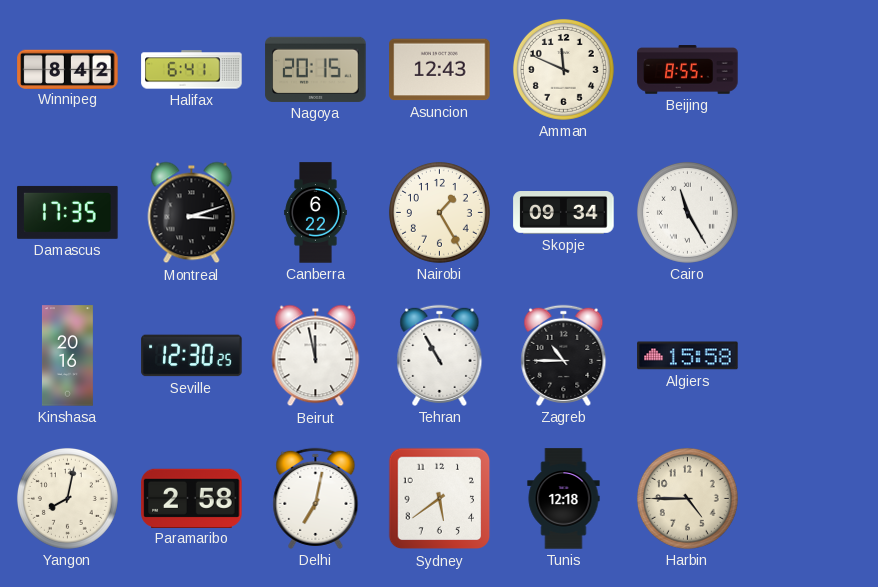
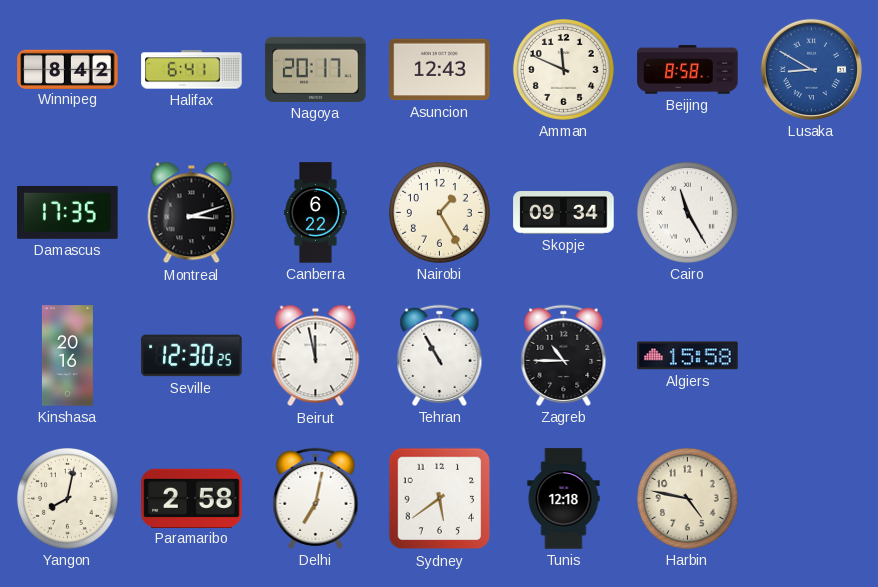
Nagoya: 20:15 -> 20:17 (316, 69)
Beijing: 8:55 -> 8:58 (688, 70)
Lusaka: none -> 8:50 (811, 69)
Harbin: 4:45 -> 4:47 (687, 498)
